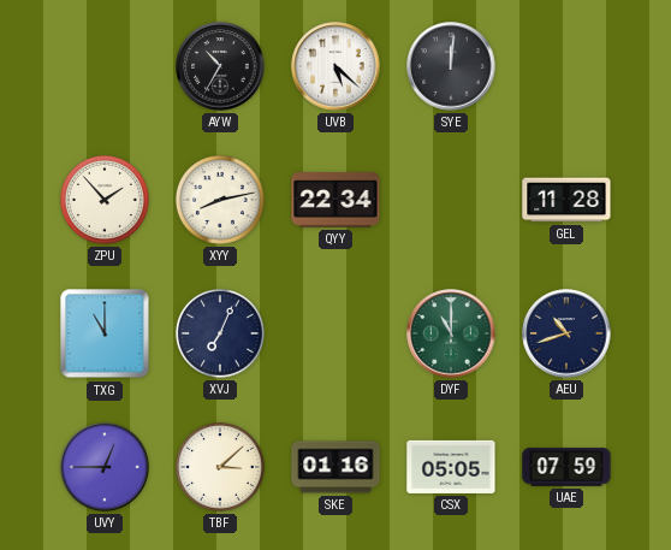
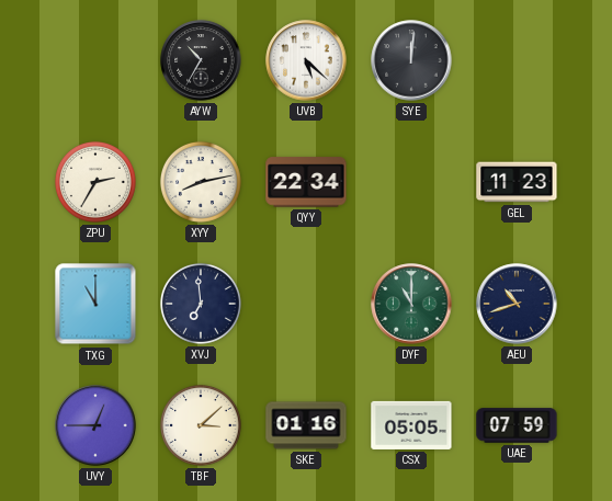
ZPU: 1:53 -> 2:35 (95, 182)
GEL: 11:28 -> 11:23 (517, 182)
XVJ: 7:04 -> 6:59 (201, 304)
